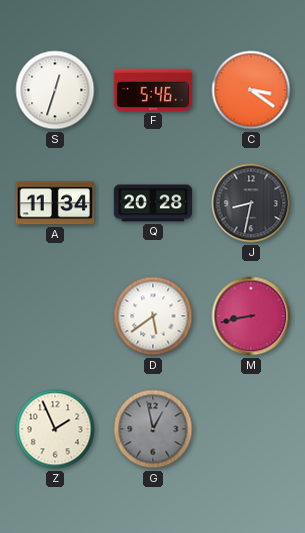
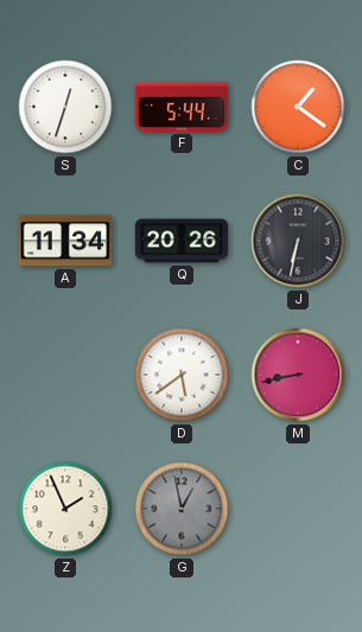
F: 5:46 -> 5:44 (182, 107)
C: 3:21 -> 1:21 (298, 107)
Q: 20:28 -> 20:26 (182, 241)
J: 8:32 -> 6:32 (298, 241)
